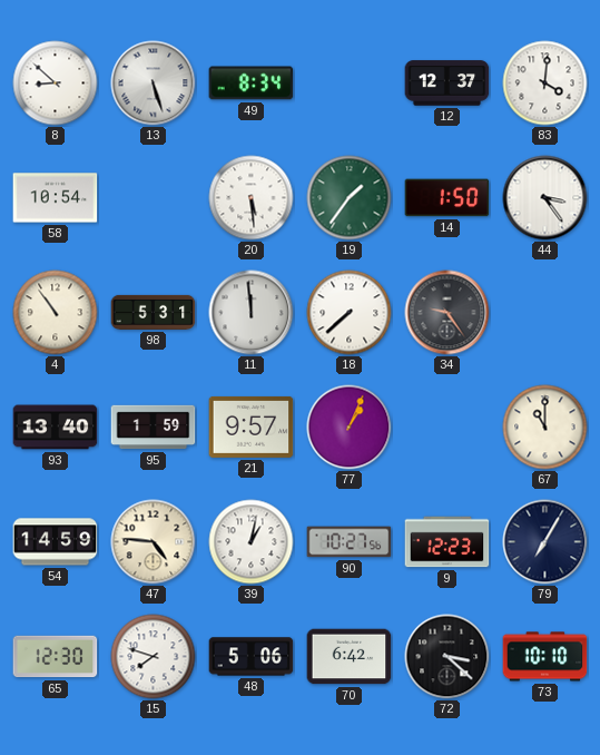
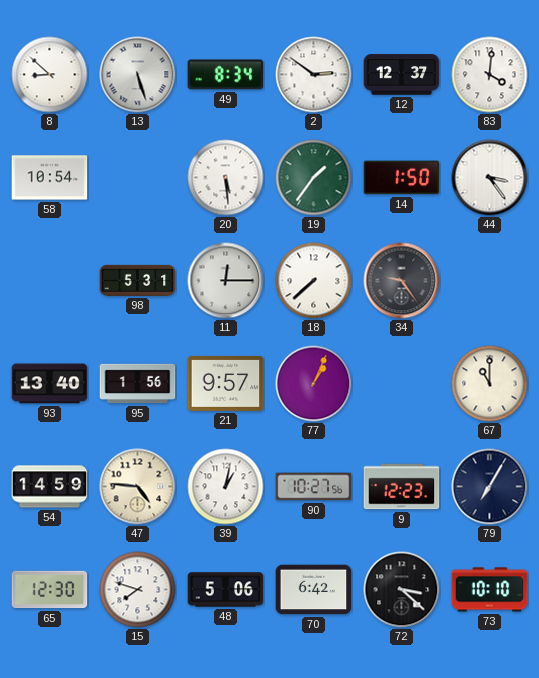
2: none -> 2:51 (314, 75)
4: 10:54 -> none (56, 313)
11: 11:59 -> 12:15 (226, 281)
95: 1:59 -> 1:56 (138, 384)
